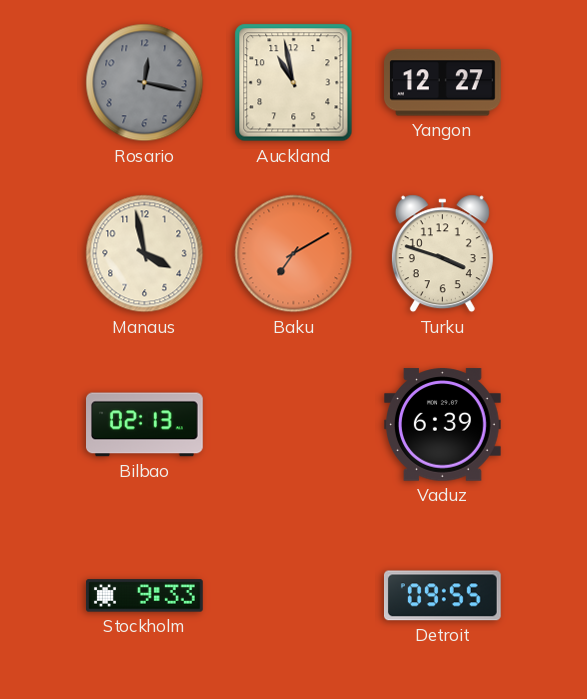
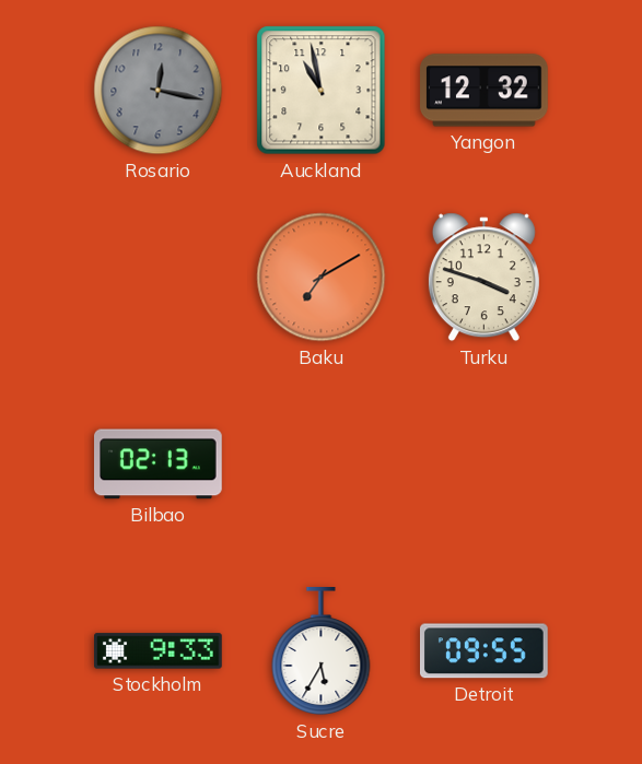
Yangon: 12:27 -> 12:32 (485, 91)
Manaus: 3:58 -> none (145, 254)
Vaduz: 6:39 -> none (443, 425)
Sucre: none -> 5:35 (322, 653)
